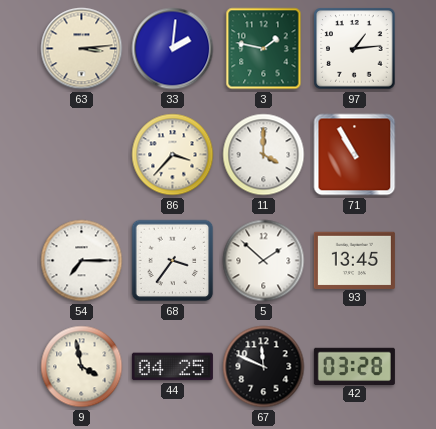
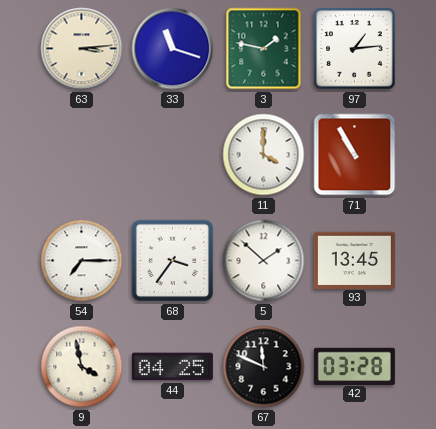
33: 2:01 -> 11:18 (173, 49)
86: 3:37 -> none (173, 155)
